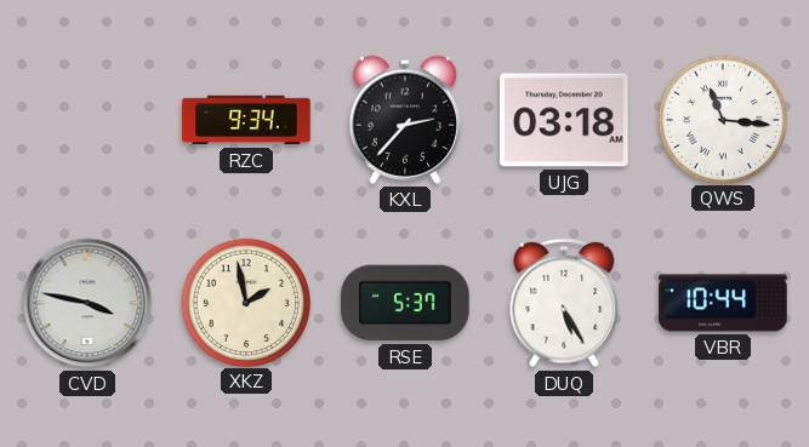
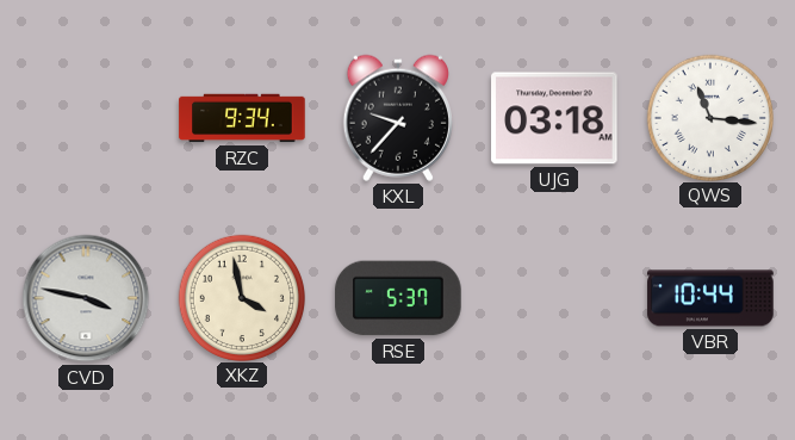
KXL: 2:37 -> 9:37 (397, 118)
XKZ: 1:58 -> 3:58 (241, 297)
DUQ: 5:25 -> none (564, 303)
